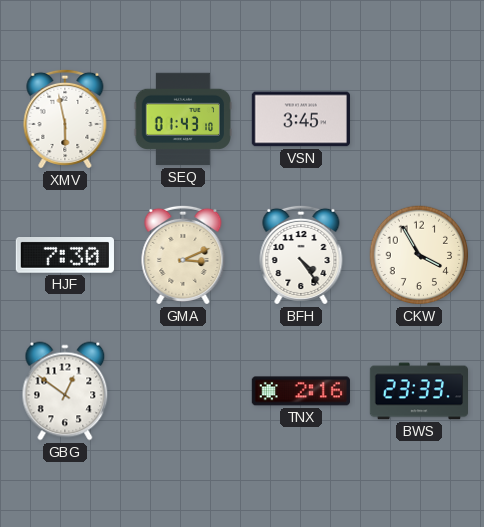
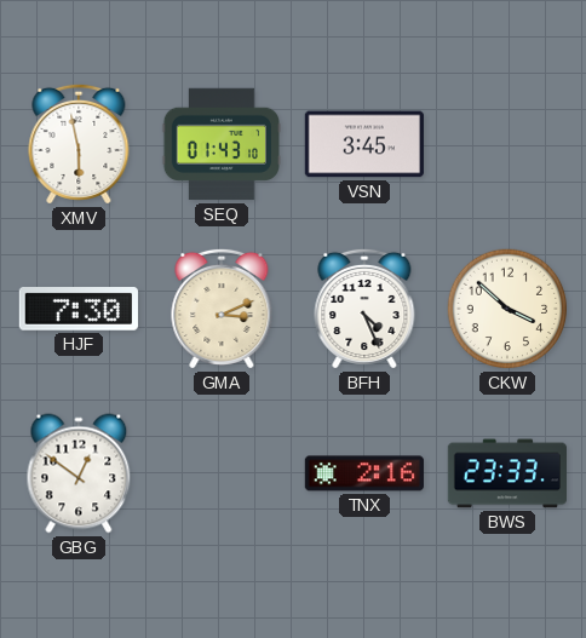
BFH: 4:24 -> 4:26 (364, 309)
CKW: 3:55 -> 3:52 (507, 309)
